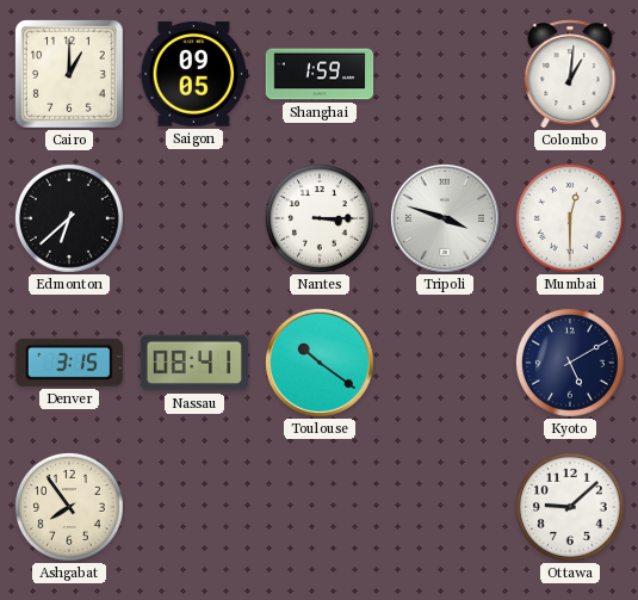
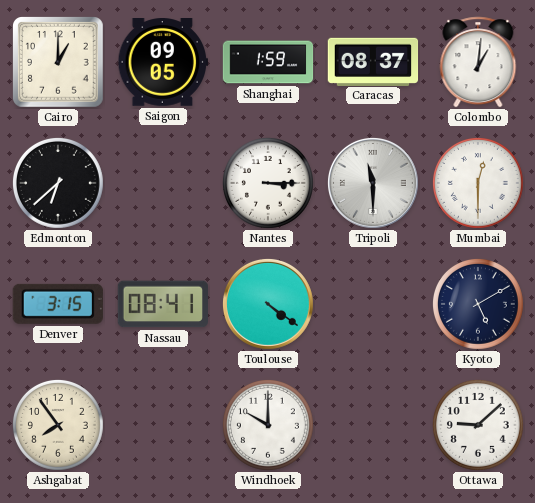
Caracas: none -> 08:37 (373, 61)
Tripoli: 3:48 -> 11:30 (373, 183)
Toulouse: 10:21 -> 4:21 (268, 304)
Windhoek: none -> 10:00 (268, 425)
